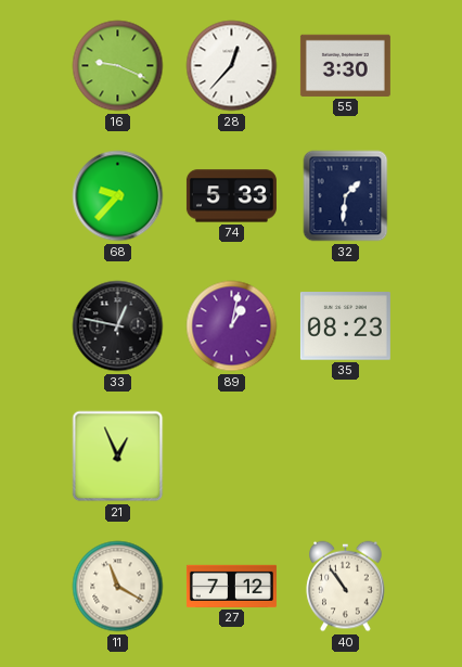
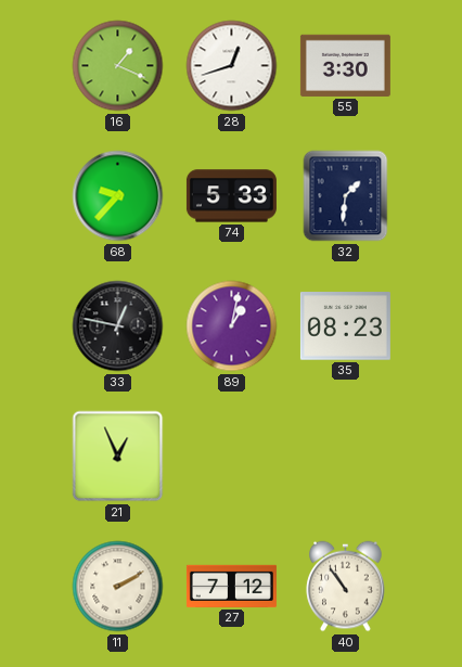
16: 9:19 -> 1:19 (118, 66)
28: 12:37 -> 12:42 (232, 66)
11: 11:20 -> 2:10 (118, 587)
